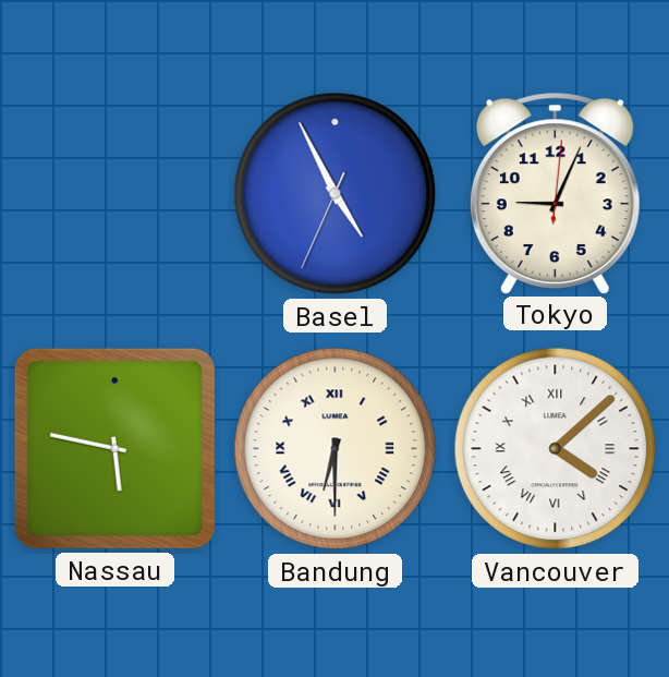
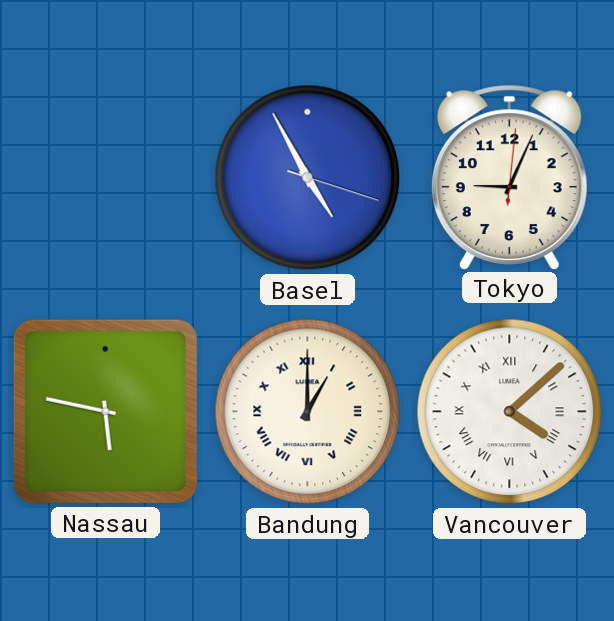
Basel: 4:55:34 -> 4:55:18 (308, 178)
Bandung: 6:30 -> 1:00 (308, 412)
